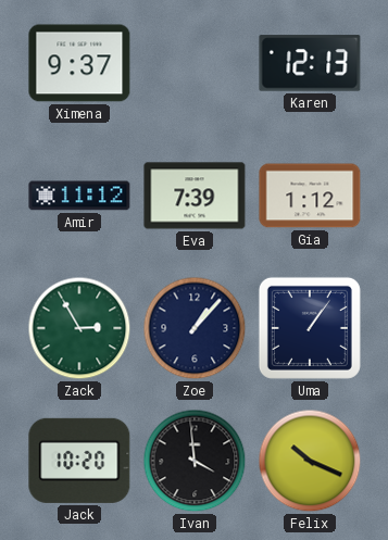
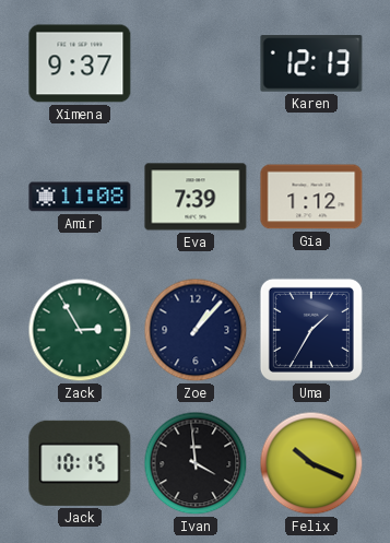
Amir: 11:12 -> 11:08 (80, 197)
Uma: 1:06 -> 1:35 (311, 330)
Jack: 10:20 -> 10:15 (80, 463)
